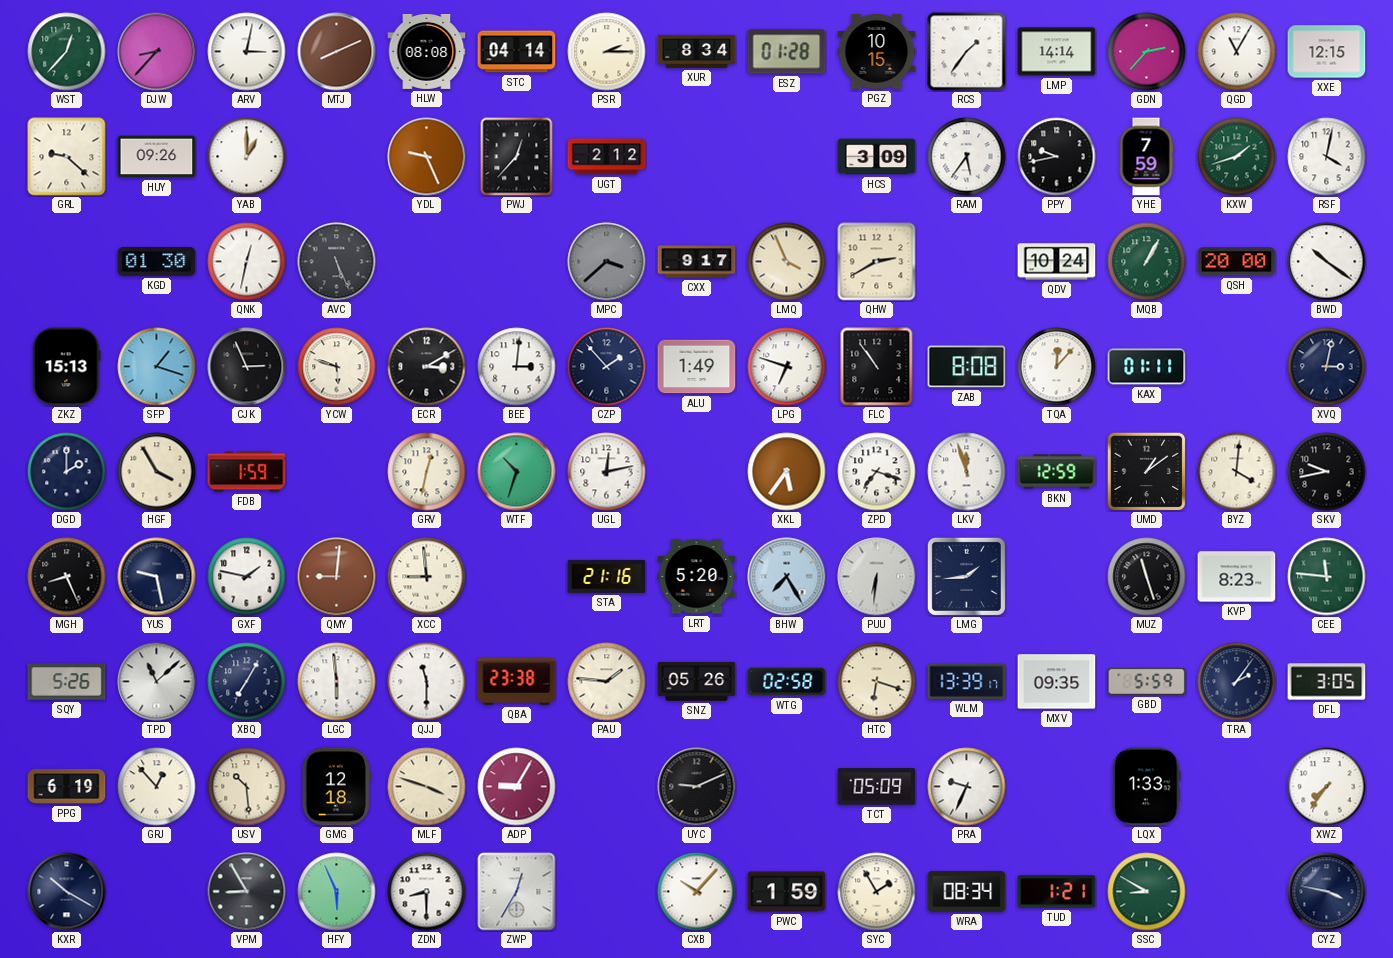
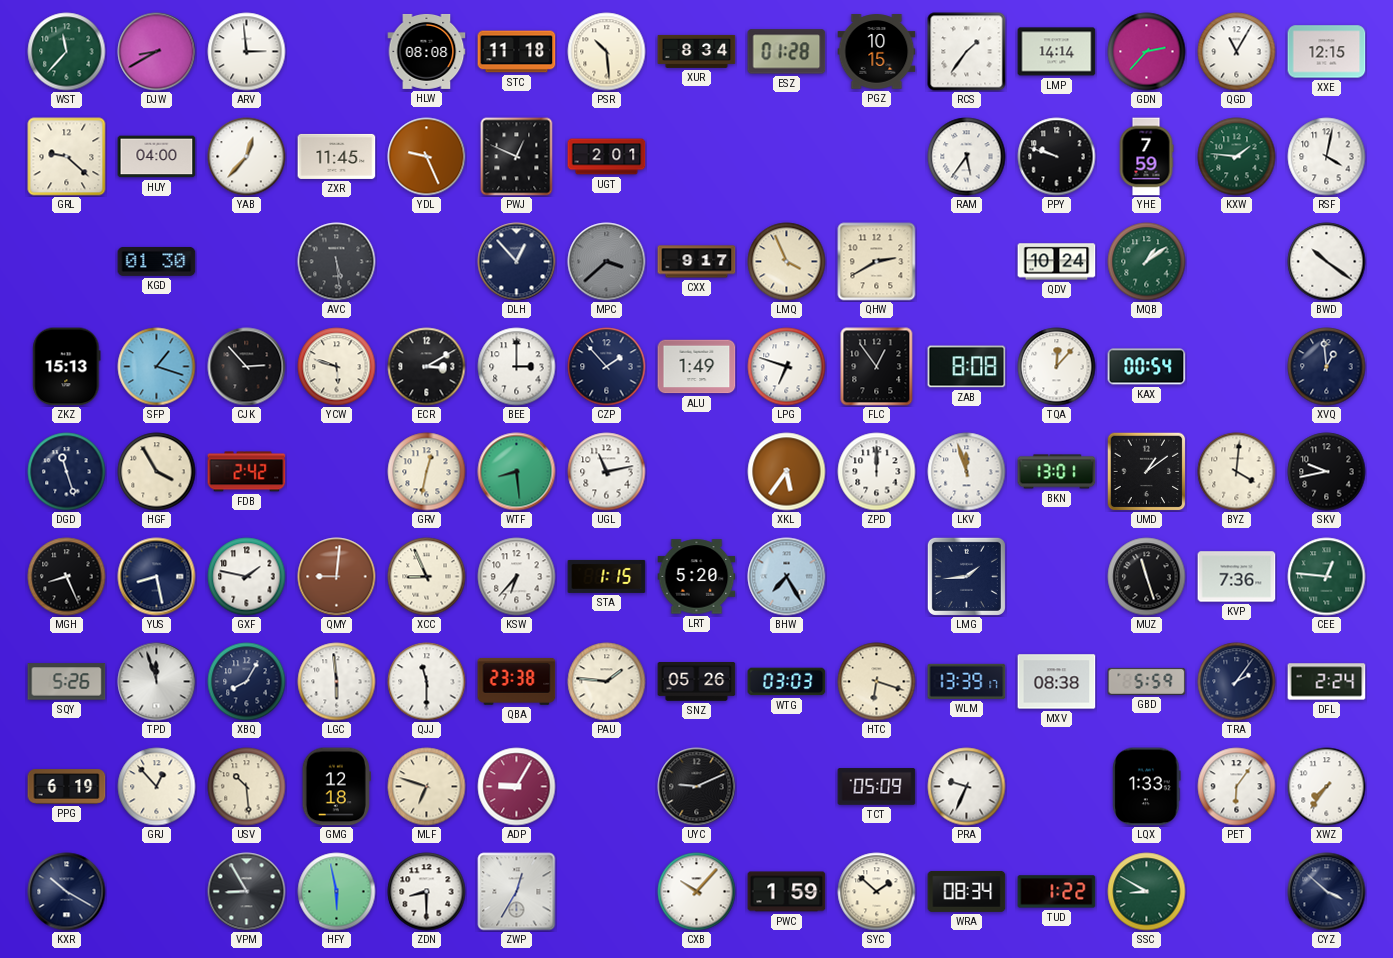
WST: 12:37 -> 11:37 (67, 52)
DJW: 8:37 -> 8:40 (157, 52)
ARV: 3:02 -> 2:59 (247, 52)
MTJ: 8:11 -> none (337, 52)
STC: 04:14 -> 11:18 (517, 52)
PSR: 2:15 -> 10:29 (607, 52)
HUY: 09:26 -> 04:00 (157, 157)
YAB: 1:00 -> 12:37 (247, 157)
ZXR: none -> 11:45 (337, 156)
PWJ: 12:37 -> 12:49 (517, 157)
UGT: 2:12 -> 2:01 (607, 157)
HCS: 3:09 -> none (877, 157)
PPY: 9:43 -> 9:48 (1057, 157)
KXW: 1:42 -> 1:46 (1237, 157)
QNK: 12:32 -> none (247, 262)
AVC: 5:26 -> 5:29 (337, 262)
DLH: none -> 12:53 (517, 262)
MQB: 1:05 -> 1:09 (1147, 262)
QSH: 20:00 -> none (1237, 262)
CJK: 2:56 -> 2:53 (247, 367)
BEE: 3:01 -> 3:00 (517, 367)
FLC: 10:54 -> 12:54 (877, 367)
KAX: 01:11 -> 00:54 (1147, 367)
XVQ: 3:02 -> 12:59 (1327, 367)
DGD: 2:00 -> 11:27 (67, 472)
FDB: 1:59 -> 2:42 (247, 472)
WTF: 10:33 -> 8:29 (517, 472)
UGL: 12:13 -> 11:13 (607, 472)
ZPD: 7:18 -> 12:00 (877, 472)
BKN: 12:59 -> 13:01 (1057, 472)
YUS: 9:28 -> 8:28 (157, 577)
XCC: 8:59 -> 8:56 (427, 577)
KSW: none -> 6:37 (517, 577)
STA: 21:16 -> 1:15 (607, 576)
PUU: 6:31 -> none (877, 577)
KVP: 8:23 -> 7:36 (1237, 577)
CEE: 11:46 -> 12:46 (1327, 577)
TPD: 11:08 -> 11:57 (157, 682)
XBQ: 7:05 -> 8:05 (247, 682)
WTG: 02:58 -> 03:03 (787, 682)
MXV: 09:35 -> 08:38 (1057, 682)
DFL: 3:05 -> 2:24 (1327, 682)
MLF: 3:48 -> 6:48 (427, 787)
PET: none -> 6:06 (1237, 787)
HFY: 5:56 -> 5:58 (337, 892)
SYC: 1:55 -> 1:52 (877, 892)
TUD: 1:21 -> 1:22 (1057, 892)
CYZ: 3:47 -> 3:52 (1327, 892)
